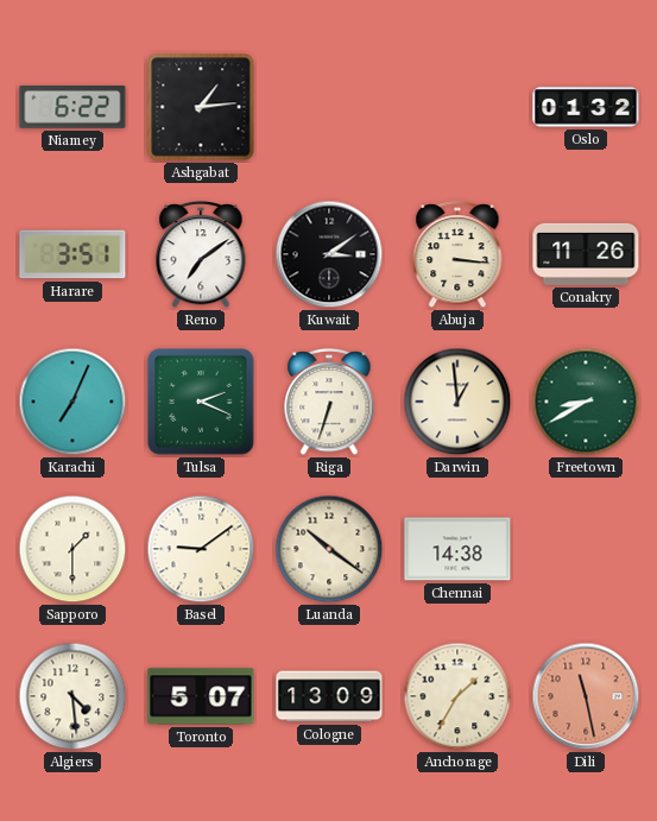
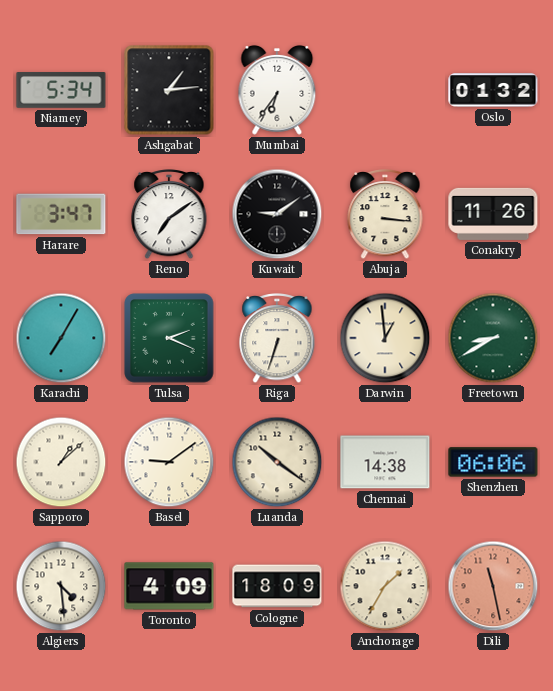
Niamey: 6:22 -> 5:34 (61, 90)
Mumbai: none -> 6:36 (277, 90)
Harare: 3:51 -> 3:47 (61, 214)
Kuwait: 3:09 -> 9:09 (277, 214)
Karachi: 7:04 -> 7:05 (61, 338)
Sapporo: 1:30 -> 1:08 (61, 462)
Shenzhen: none -> 06:06 (493, 462)
Toronto: 5:07 -> 4:09 (169, 586)
Cologne: 13:09 -> 18:09 (277, 586)
